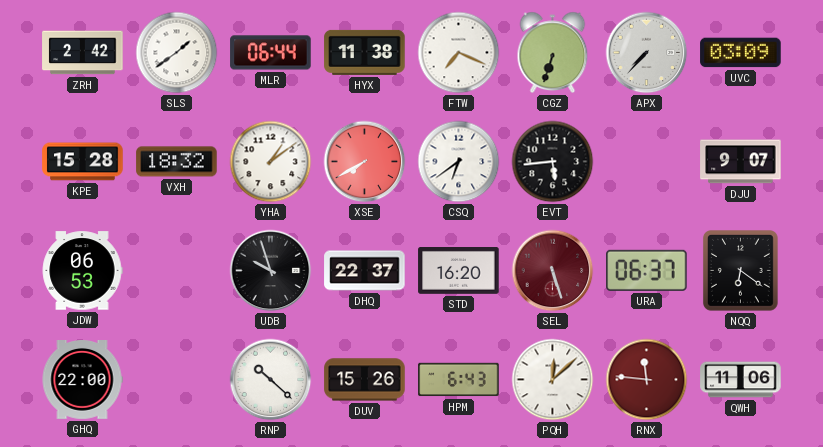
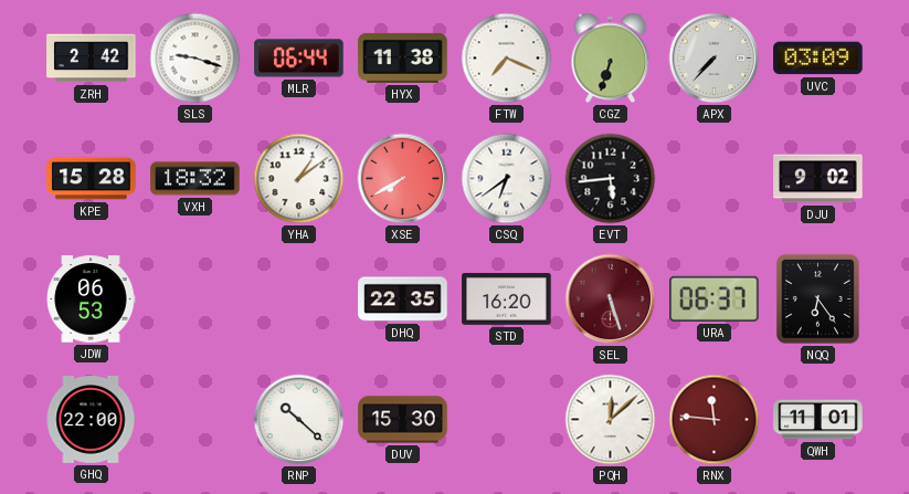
SLS: 1:39 -> 9:18 (195, 59)
DJU: 9:07 -> 9:02 (818, 179)
UDB: 9:57 -> none (271, 271)
DHQ: 22:37 -> 22:35 (403, 299)
NQQ: 6:21 -> 6:24 (818, 299)
DUV: 15:26 -> 15:30 (403, 420)
HPM: 6:43 -> none (459, 380)
QWH: 11:06 -> 11:01 (818, 420)
